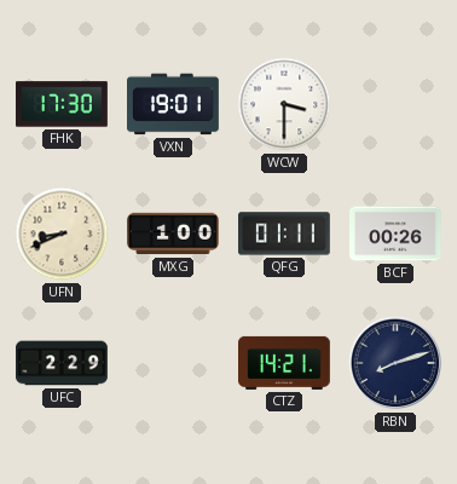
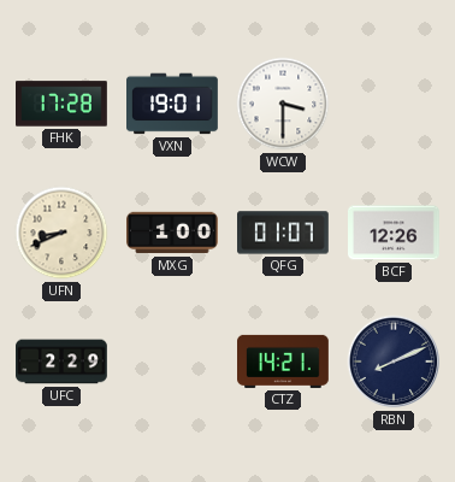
FHK: 17:30 -> 17:28 (63, 104)
QFG: 01:11 -> 01:07 (284, 233)
BCF: 00:26 -> 12:26 (395, 233)
RBN: 8:12 -> 8:11 (394, 361)
